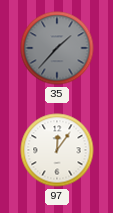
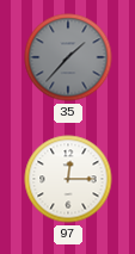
97: 12:06 -> 12:15 (68, 179)
